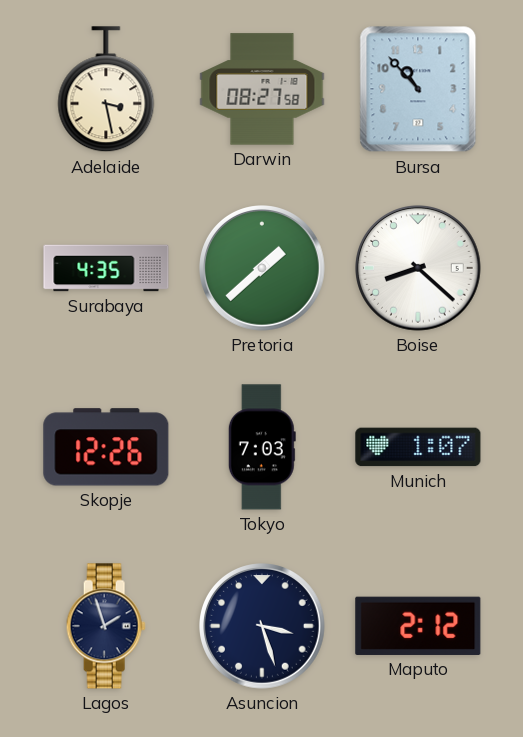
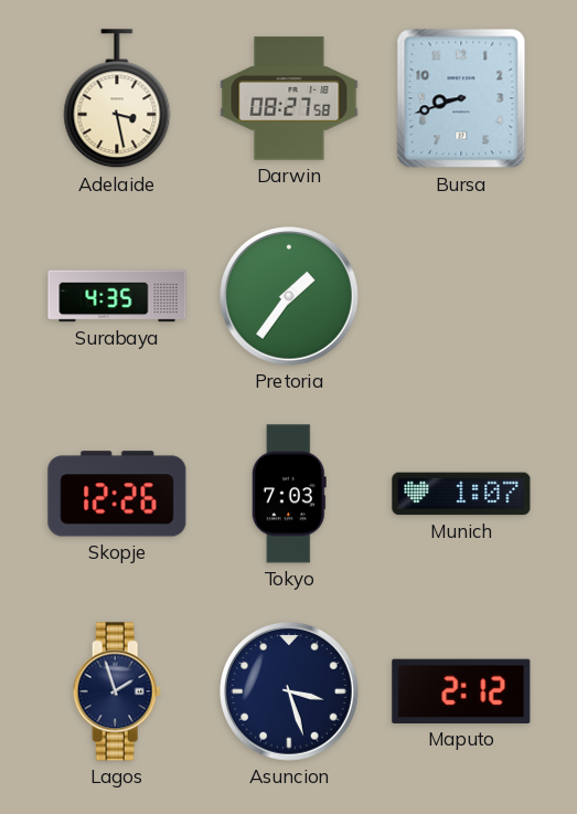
Bursa: 10:53 -> 8:42 (461, 98)
Pretoria: 1:38 -> 1:36 (290, 297)
Boise: 8:22 -> none (419, 269)
